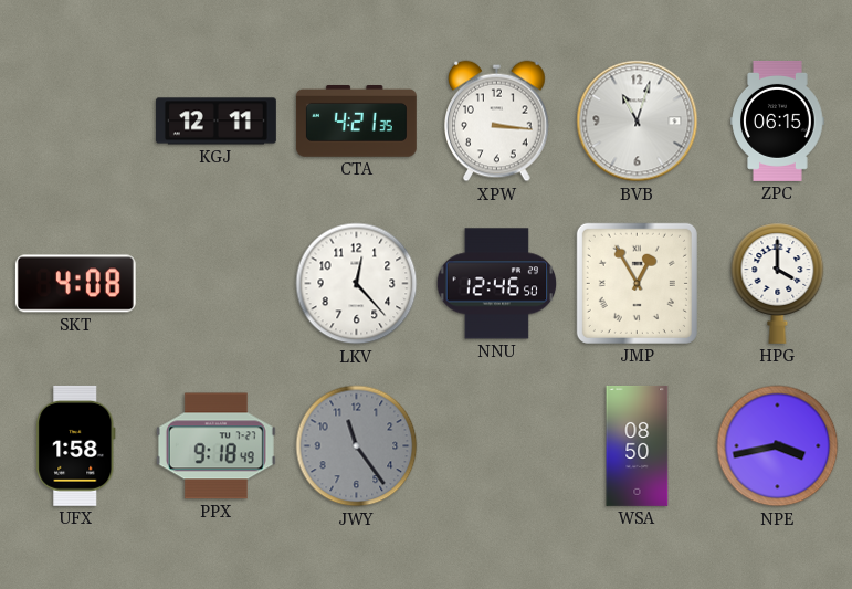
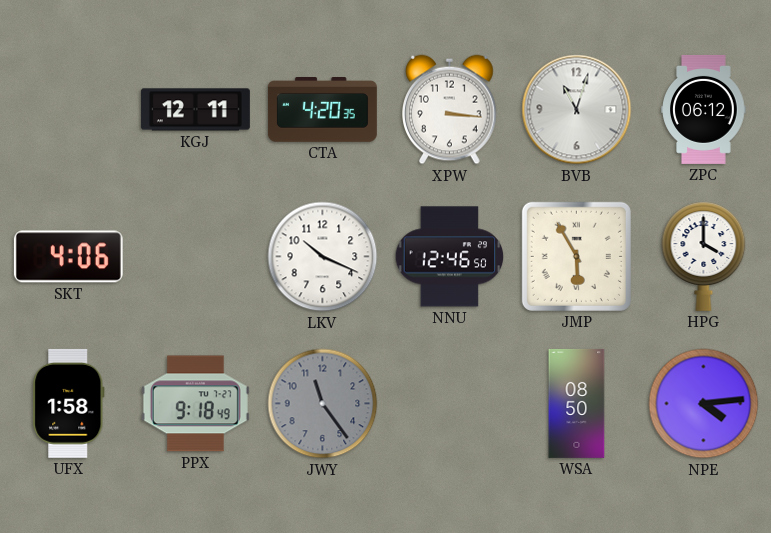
CTA: 4:21 -> 4:20 (322, 110)
ZPC: 06:15 -> 06:12 (704, 109)
SKT: 4:08 -> 4:06 (68, 257)
LKV: 12:23 -> 10:19 (323, 257)
JMP: 12:55 -> 5:55 (576, 256)
NPE: 3:43 -> 4:14 (704, 404)
